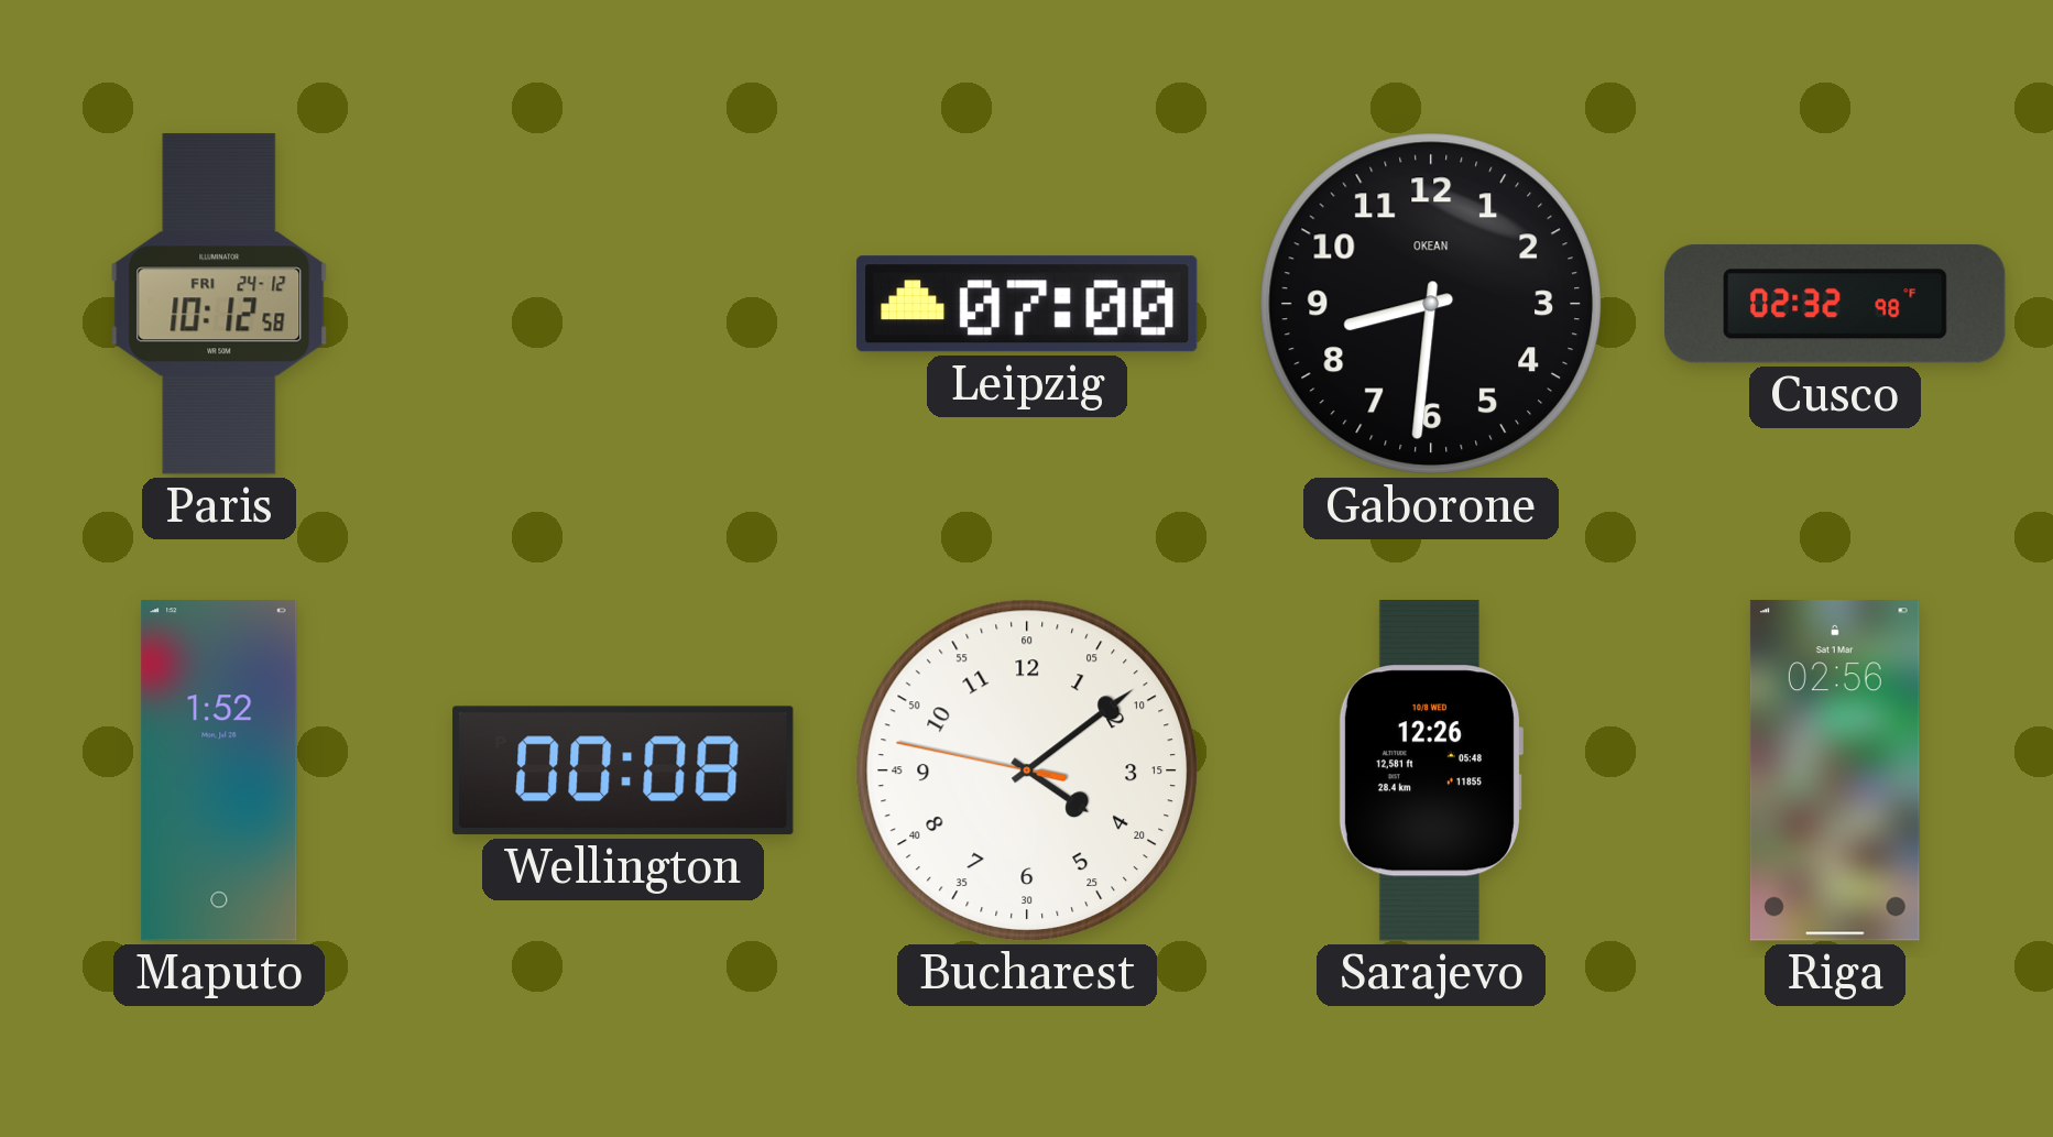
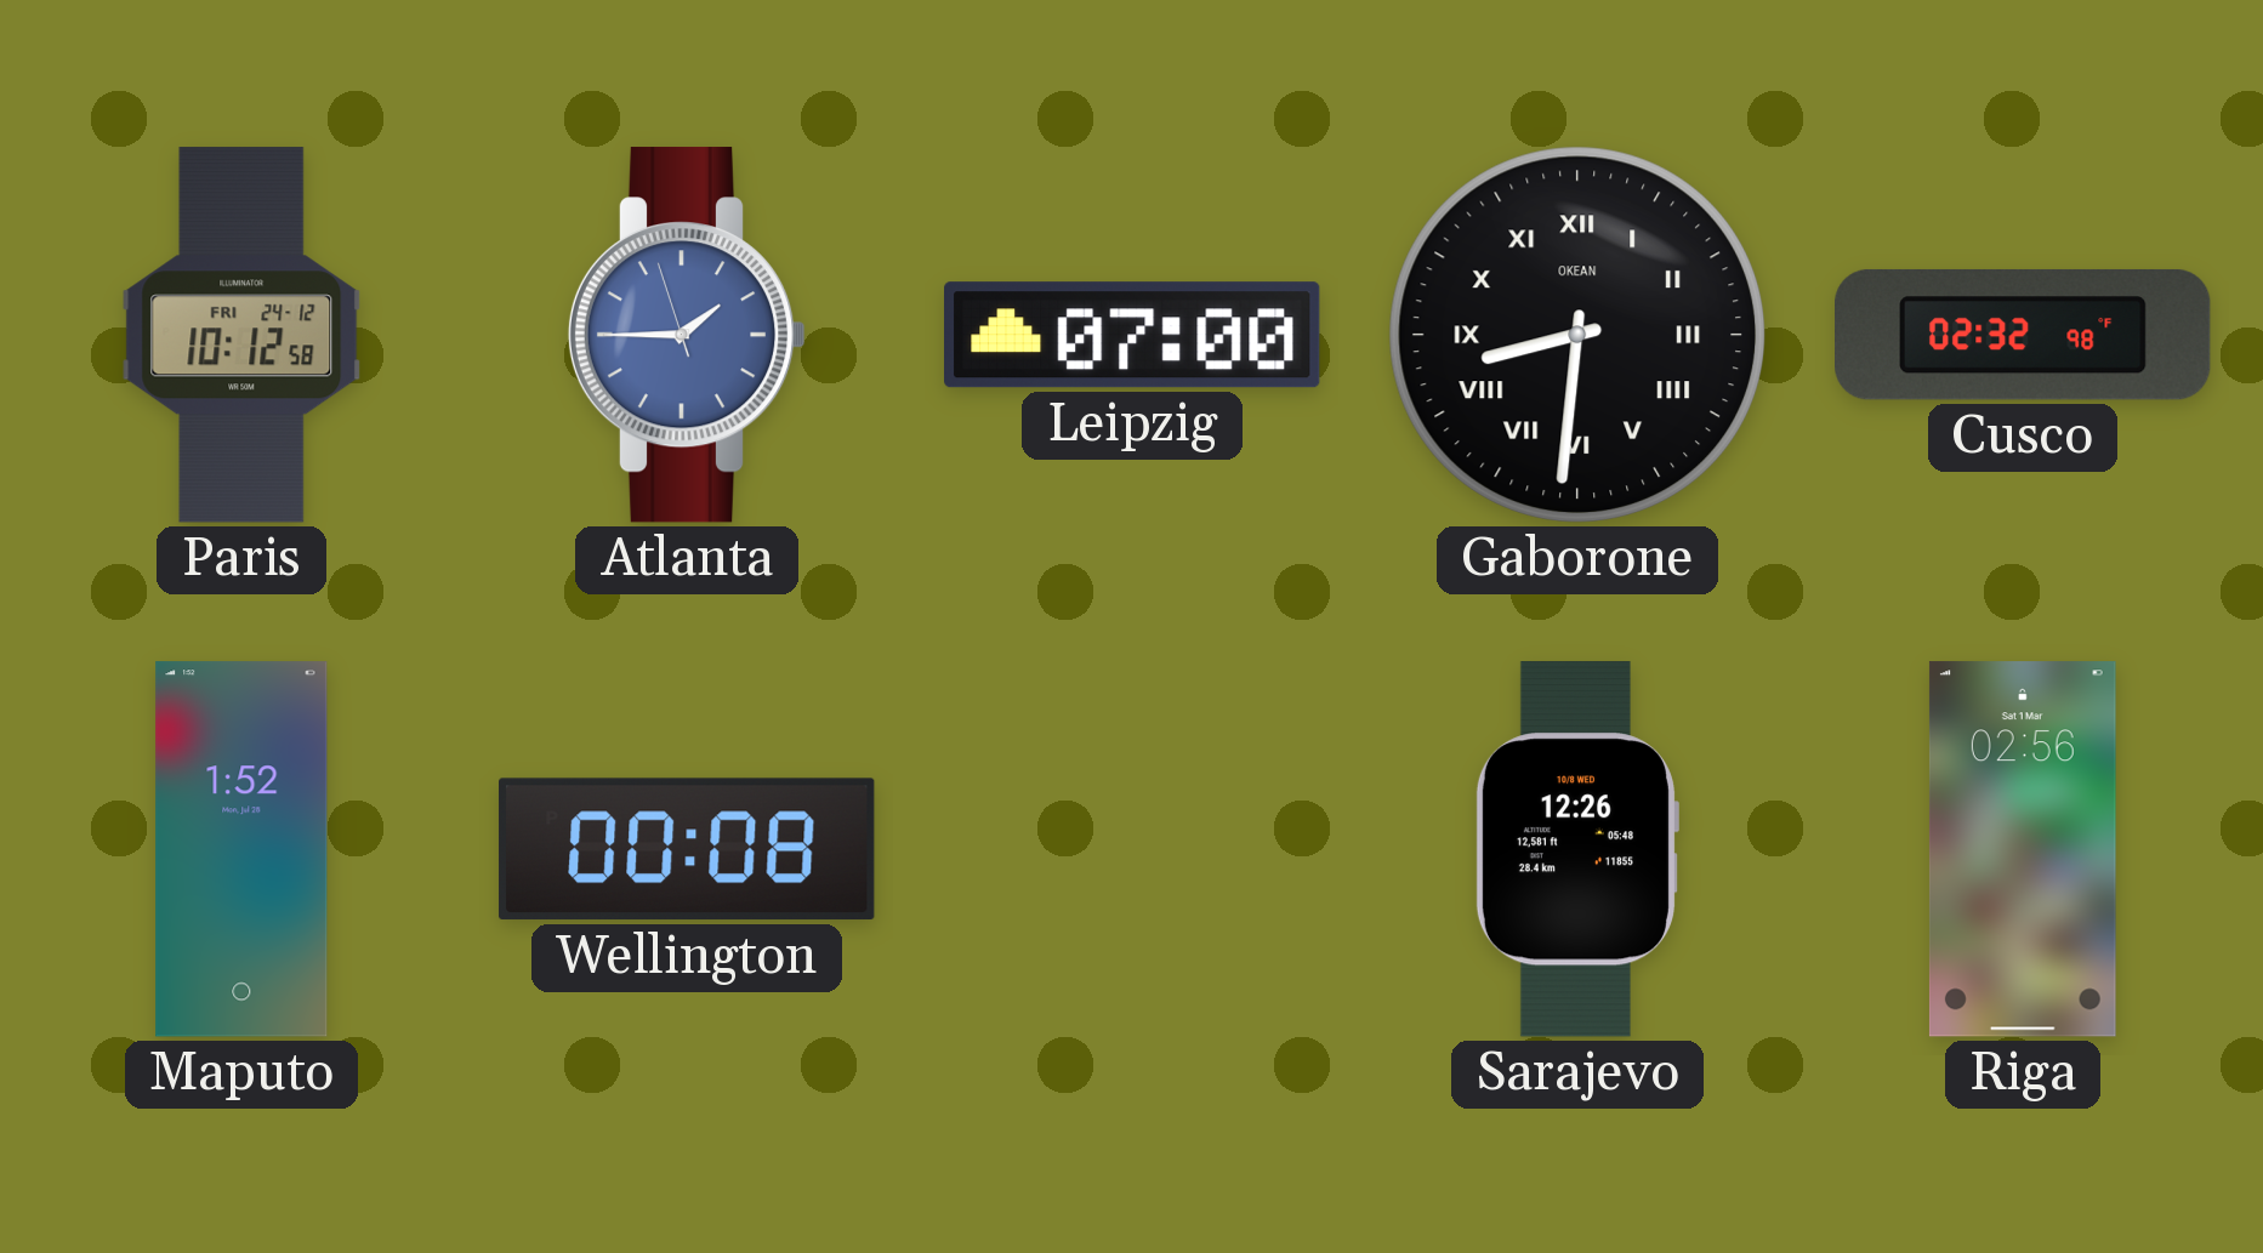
Atlanta: none -> 1:44 (687, 335)
Gaborone numerals: Arabic -> Roman (1577, 335)
Bucharest: 4:08 -> none (1027, 770)
